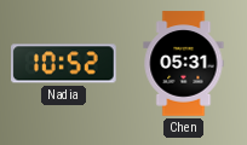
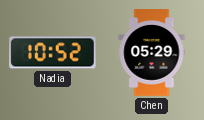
Chen: 05:31 -> 05:29 (152, 53)
